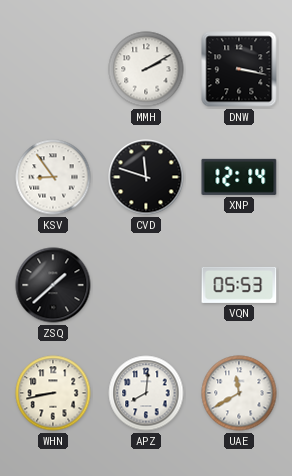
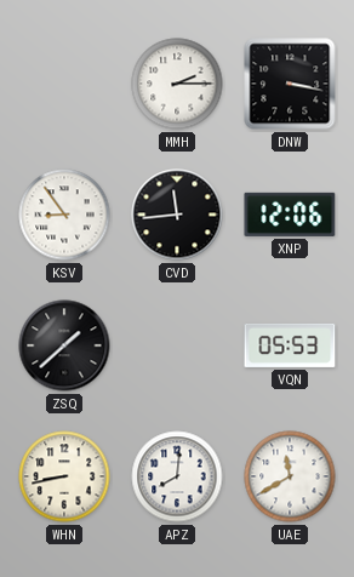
MMH: 2:10 -> 2:15 (177, 84)
CVD: 11:48 -> 11:44 (177, 215)
XNP: 12:14 -> 12:06 (290, 215)
